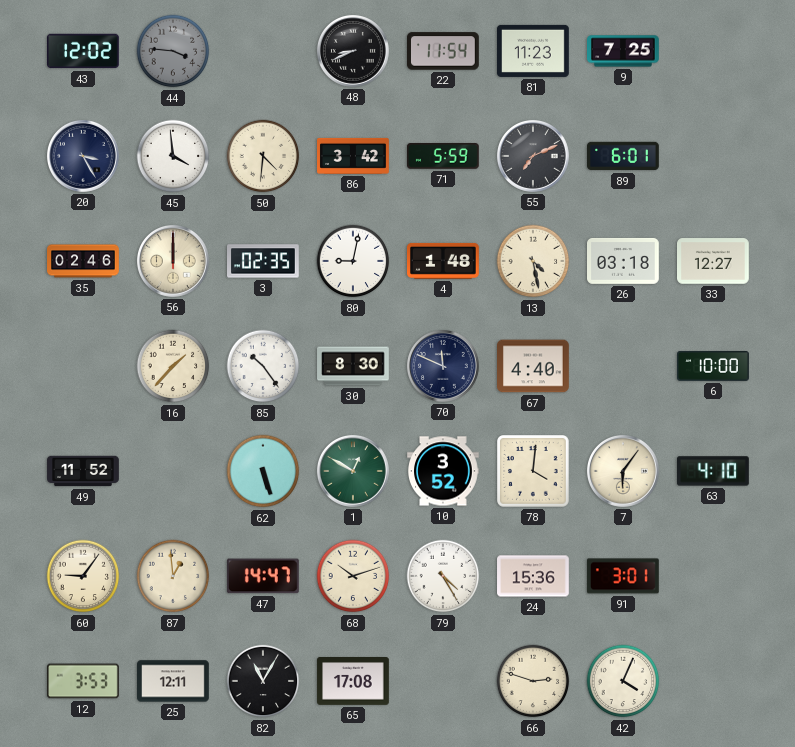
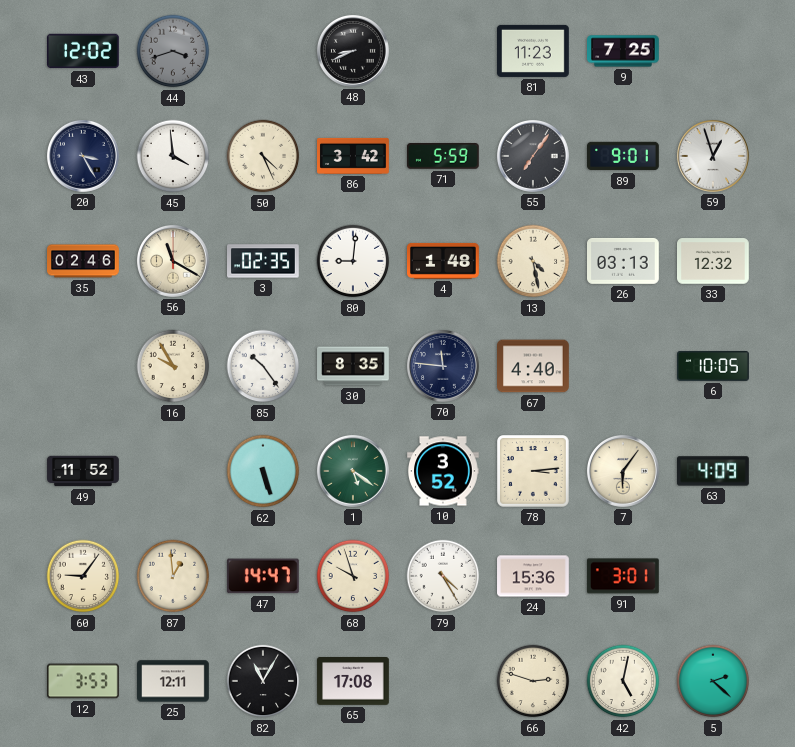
44: 3:46 -> 3:42 (173, 51)
22: 11:54 -> none (444, 51)
50: 4:31 -> 4:26 (263, 156)
55: 7:11 -> 7:06 (533, 156)
89: 6:01 -> 9:01 (623, 156)
59: none -> 12:57 (713, 156)
56: 12:00 -> 11:20 (173, 261)
80: 9:02 -> 9:01 (353, 261)
26: 03:18 -> 03:13 (624, 261)
33: 12:27 -> 12:32 (713, 261)
16: 1:37 -> 9:55 (173, 366)
30: 8:30 -> 8:35 (353, 366)
70: 11:49 -> 11:46 (443, 366)
6: 10:00 -> 10:05 (713, 366)
1: 12:50 -> 5:21 (353, 471)
78: 4:01 -> 3:14 (534, 472)
63: 4:10 -> 4:09 (714, 471)
68: 10:12 -> 9:57 (353, 576)
42: 4:04 -> 5:02 (623, 681)
5: none -> 2:22 (713, 681)
